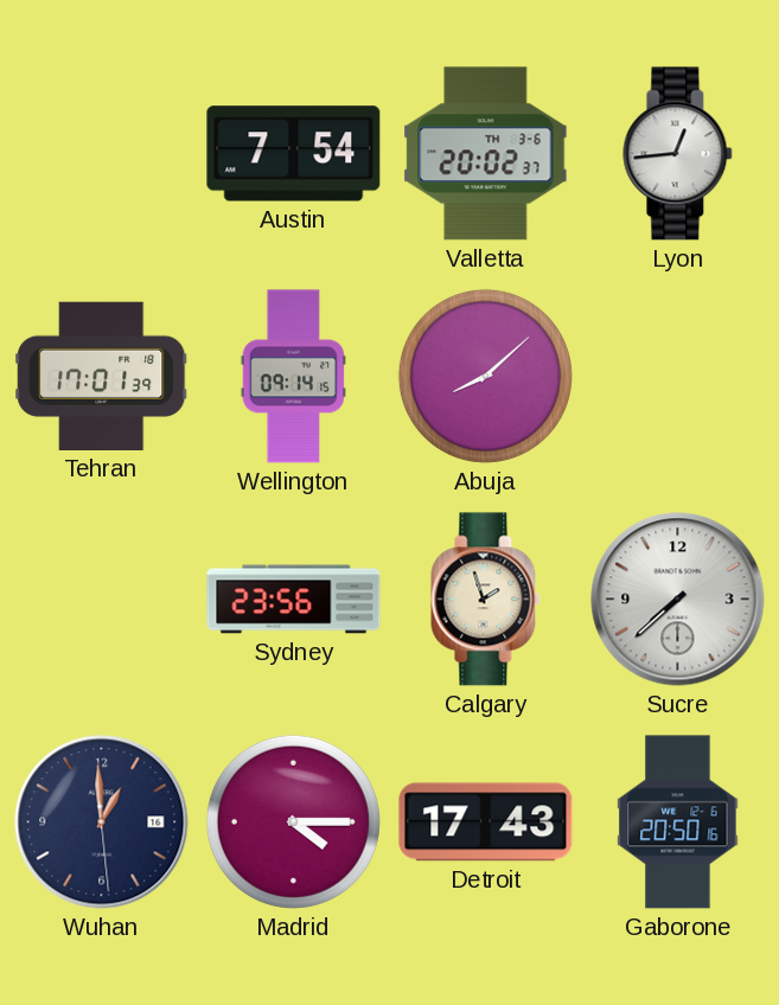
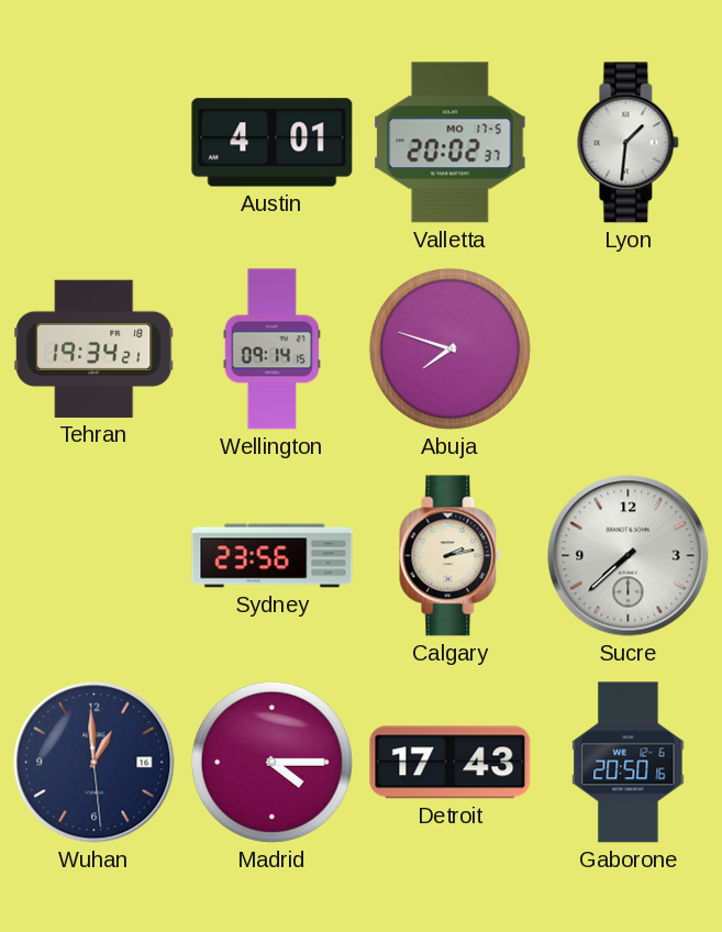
Austin: 7:54 -> 4:01 (273, 143)
Valletta date: TH 3-6 -> MO 17-5 (451, 143)
Lyon: 12:44 -> 1:31 (629, 143)
Tehran: 17:01 -> 19:34 (95, 348)
Abuja: 8:08 -> 7:48 (449, 348)
Calgary: 1:57 -> 2:13 (451, 556)
